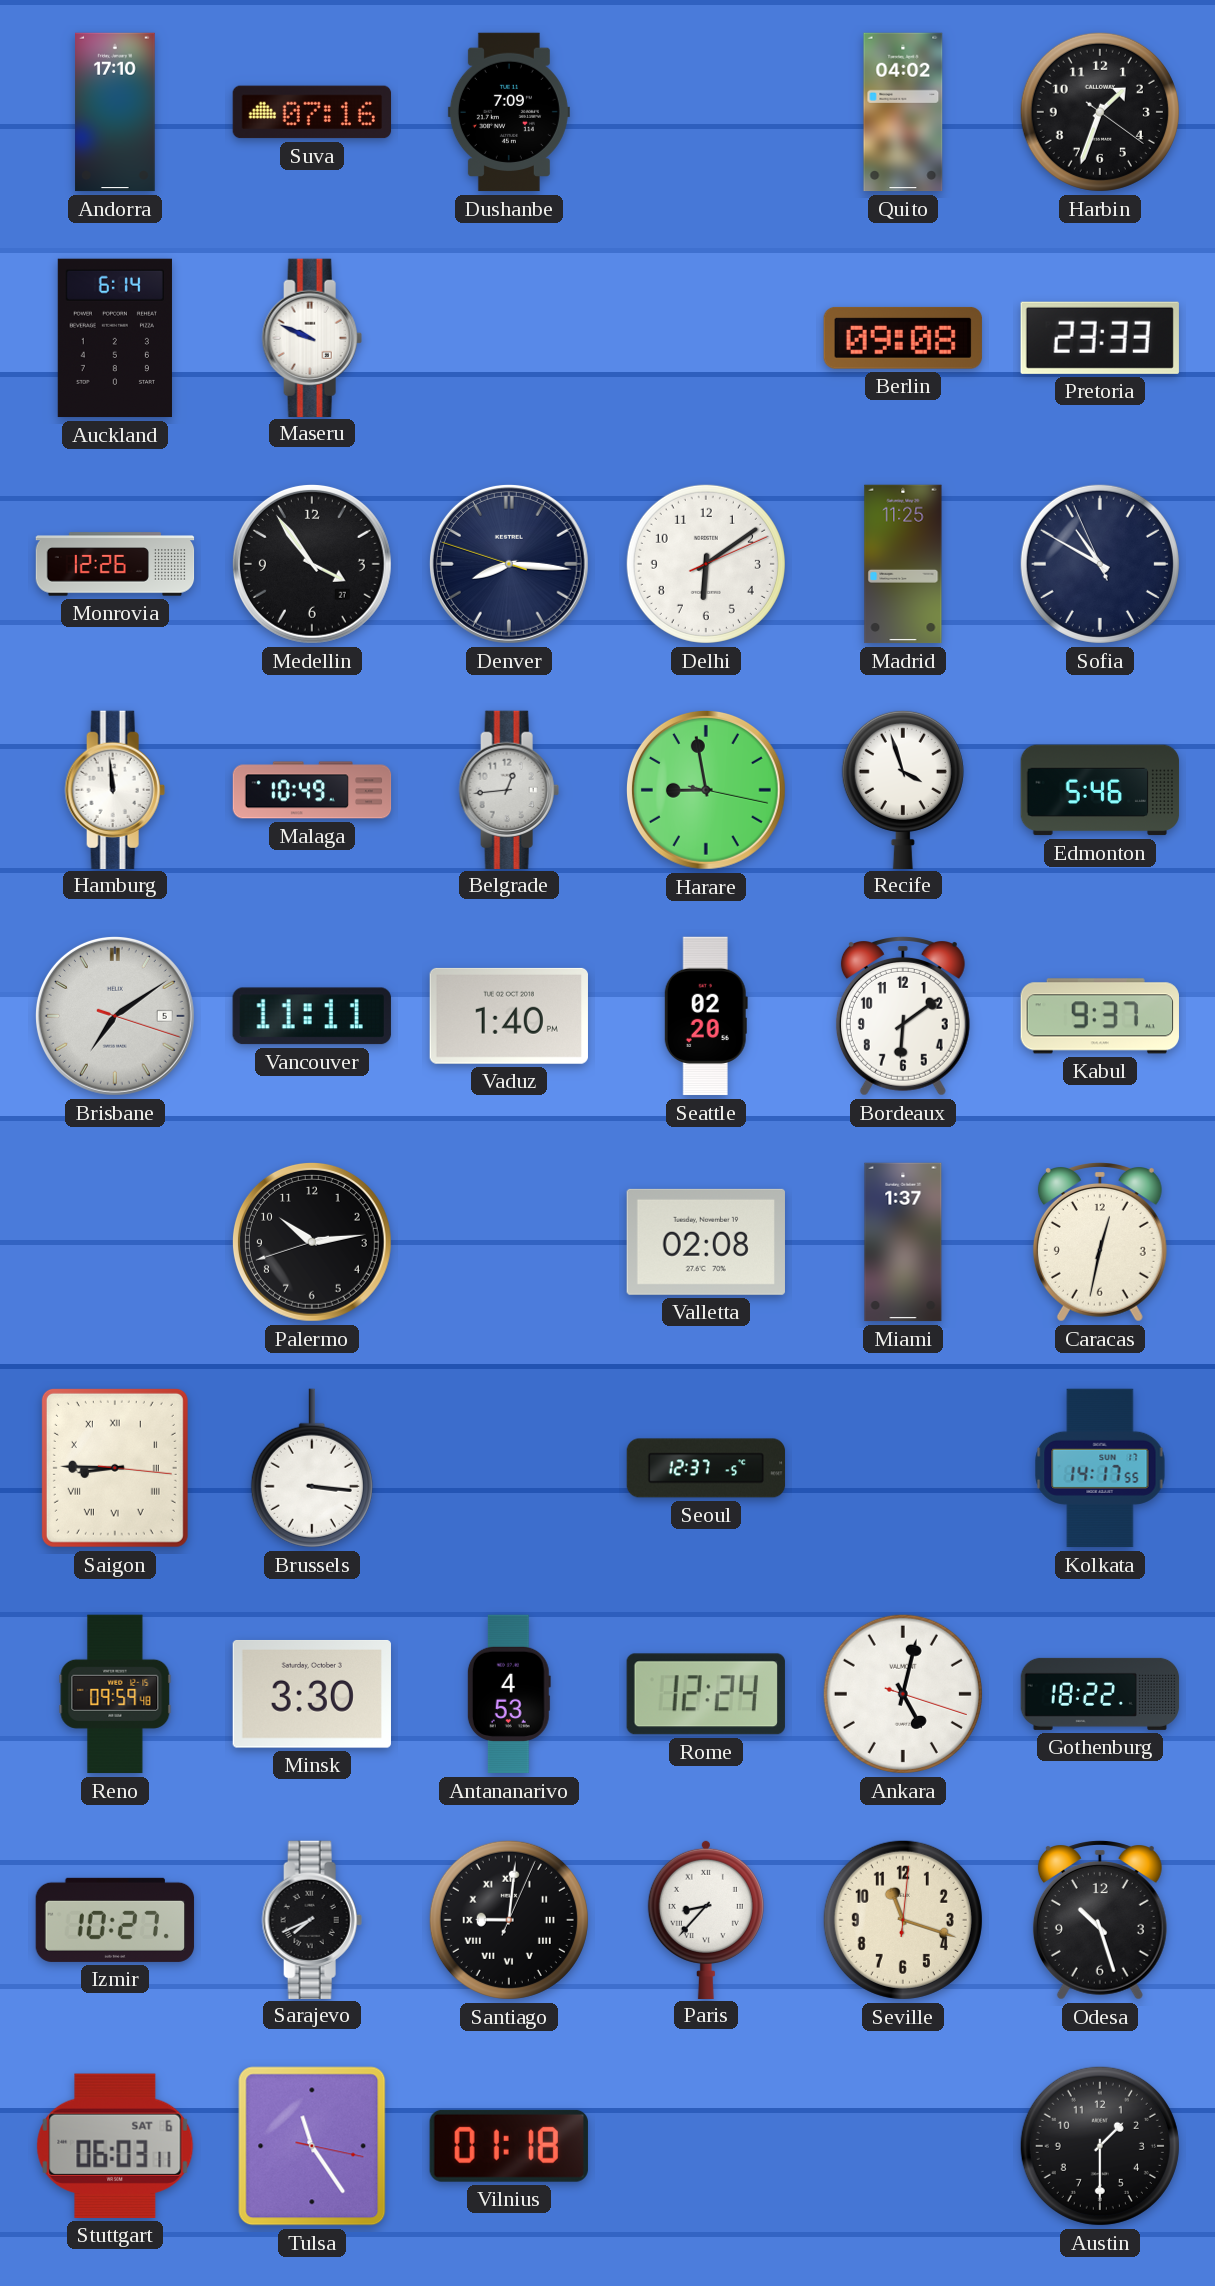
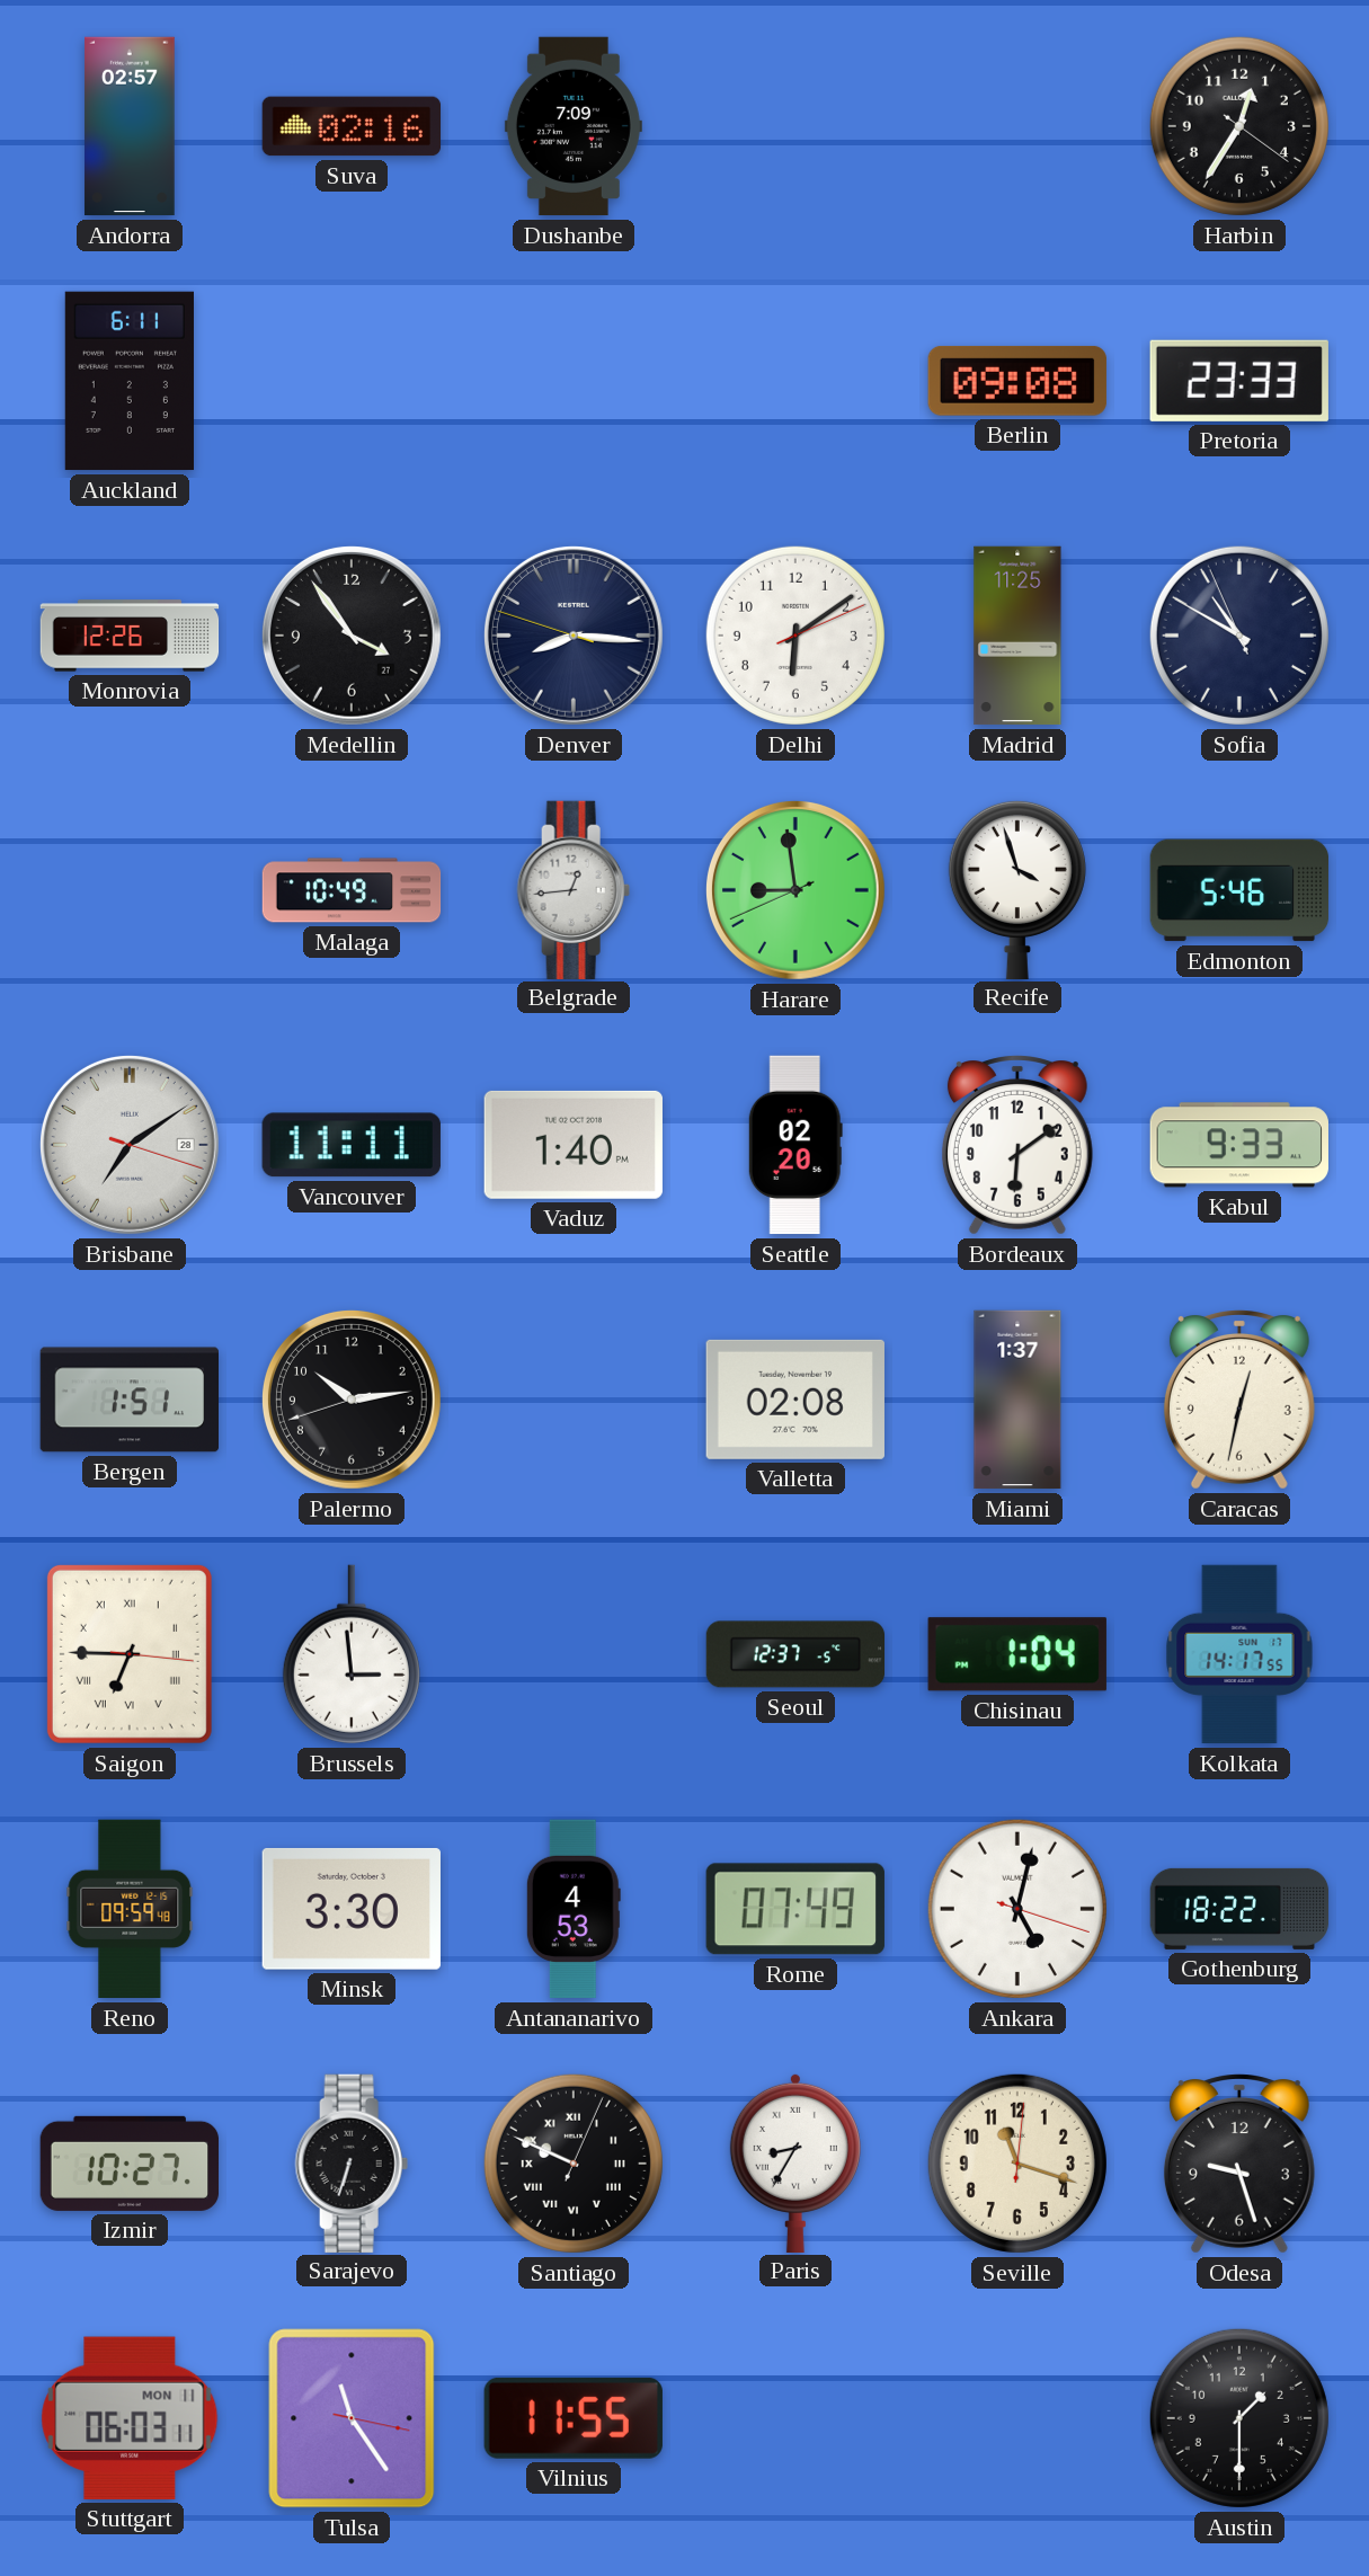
Andorra: 17:10 -> 02:57 (130, 126)
Suva: 07:16 -> 02:16 (352, 126)
Quito: 04:02 -> none (903, 112)
Harbin: 1:33 -> 12:35 (1239, 126)
Auckland: 6:14 -> 6:11 (130, 381)
Maseru: 9:49 -> none (312, 337)
Hamburg: 11:59 -> none (115, 789)
Harare: 8:58:17 -> 8:58:41 (795, 890)
Brisbane date: 5 -> 28 (130, 1145)
Kabul: 9:37 -> 9:33 (1239, 1145)
Bergen: none -> 1:51 (130, 1400)
Saigon: 8:45 -> 6:45 (130, 1654)
Brussels: 3:16 -> 2:59 (352, 1654)
Chisinau: none -> 1:04 (1017, 1654)
Rome: 12:24 -> 07:49 (795, 1909)
Sarajevo: 7:41 -> 6:33 (352, 2162)
Santiago: 9:01 -> 9:49 (574, 2164)
Paris: 8:37 -> 8:35 (795, 2162)
Odesa: 10:27 -> 9:27 (1239, 2165)
Stuttgart date: SAT 6 -> MON 11 (130, 2418)
Vilnius: 01:18 -> 11:55 (574, 2418)
